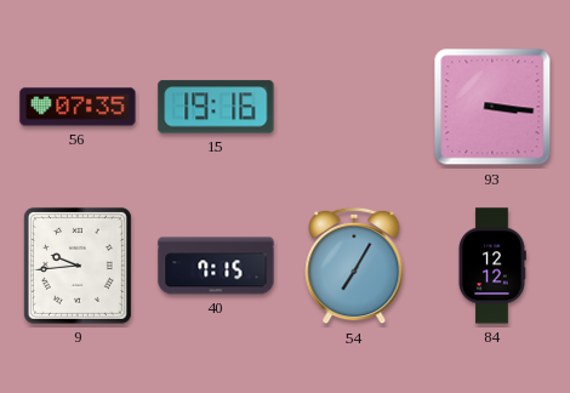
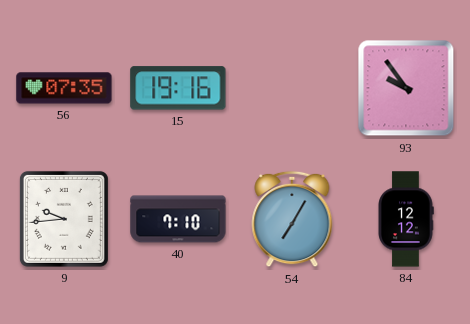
93: 3:16 -> 9:54 (406, 88)
40: 7:15 -> 7:10 (178, 219)
